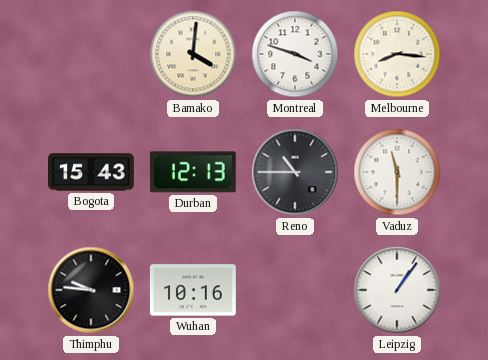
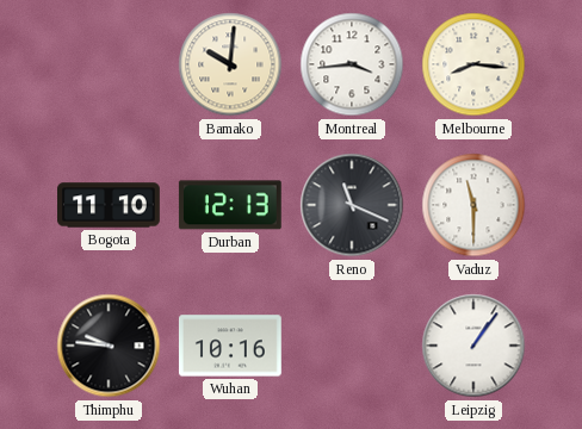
Bamako: 4:01 -> 10:01 (230, 64)
Montreal: 3:48 -> 3:44 (352, 64)
Bogota: 15:43 -> 11:10 (110, 205)
Reno: 10:45 -> 11:19 (352, 205)
